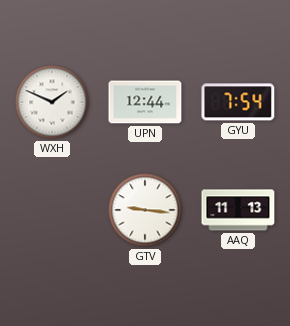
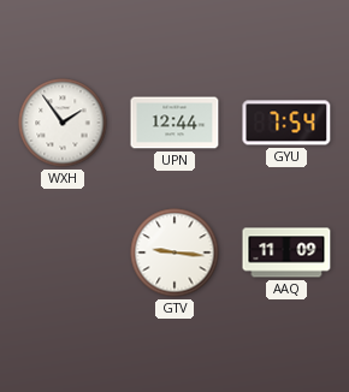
WXH: 1:49 -> 1:54 (63, 123)
AAQ: 11:13 -> 11:09 (286, 253)
